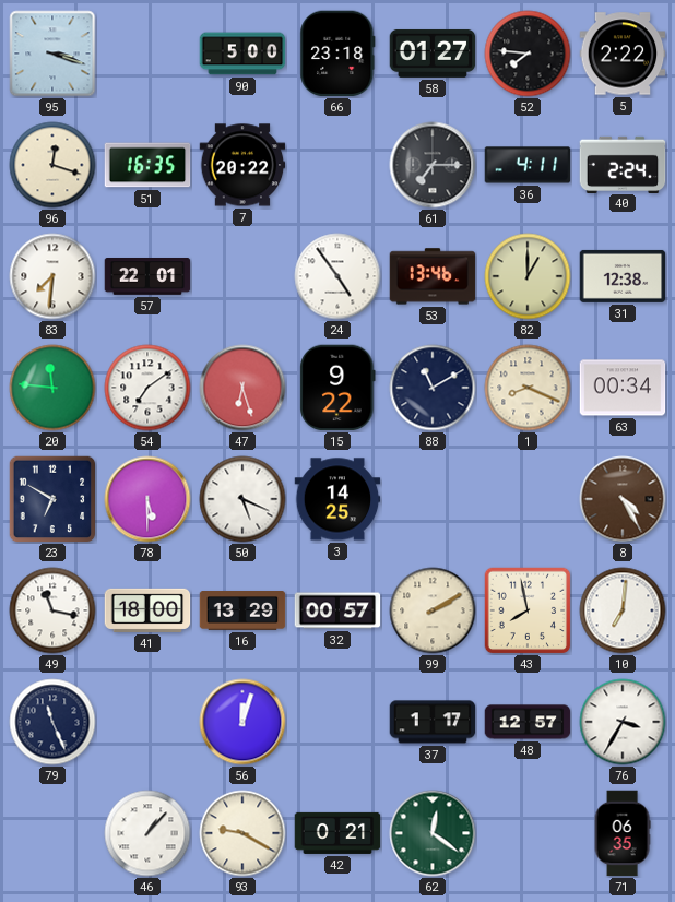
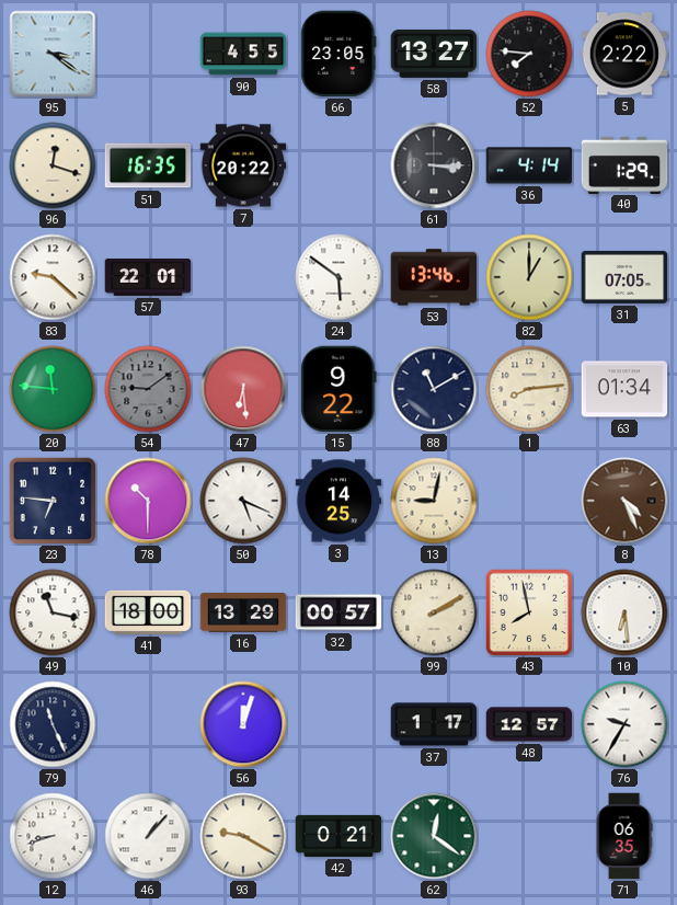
95: 3:18 -> 3:21 (53, 54)
90: 5:00 -> 4:55 (243, 54)
66: 23:18 -> 23:05 (338, 54)
58: 01:27 -> 13:27 (434, 54)
61: 7:15 -> 3:15 (434, 165)
36: 4:11 -> 4:14 (529, 165)
40: 2:24 -> 1:29 (624, 164)
83: 7:31 -> 9:22 (53, 277)
24: 4:54 -> 5:51 (338, 277)
31: 12:38 -> 07:05 (624, 277)
54: 7:09 -> 9:09 (148, 389)
54 dial: white -> grey (148, 389)
47: 6:27 -> 6:29 (243, 389)
1: 8:19 -> 8:14 (529, 389)
63: 00:34 -> 01:34 (624, 389)
23: 6:50 -> 6:46 (53, 501)
78: 5:30 -> 10:30 (148, 501)
13: none -> 9:02 (434, 501)
8: 4:25 -> 4:26 (624, 501)
10: 7:01 -> 6:29 (624, 612)
76: 3:35 -> 9:35 (624, 724)
12: none -> 8:42 (53, 836)
